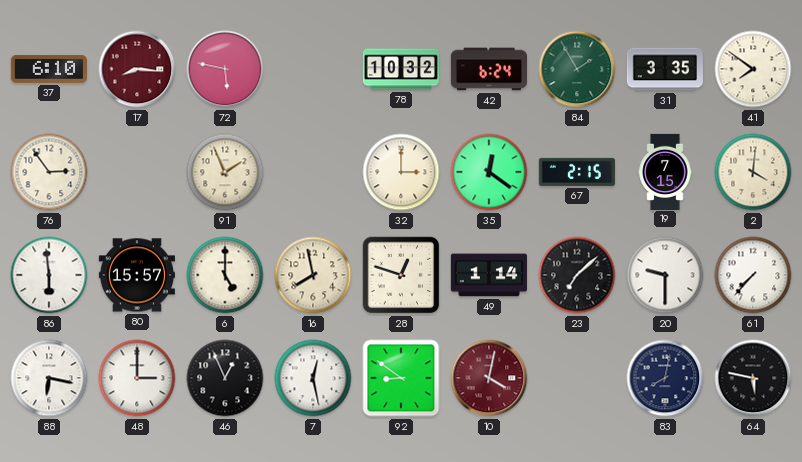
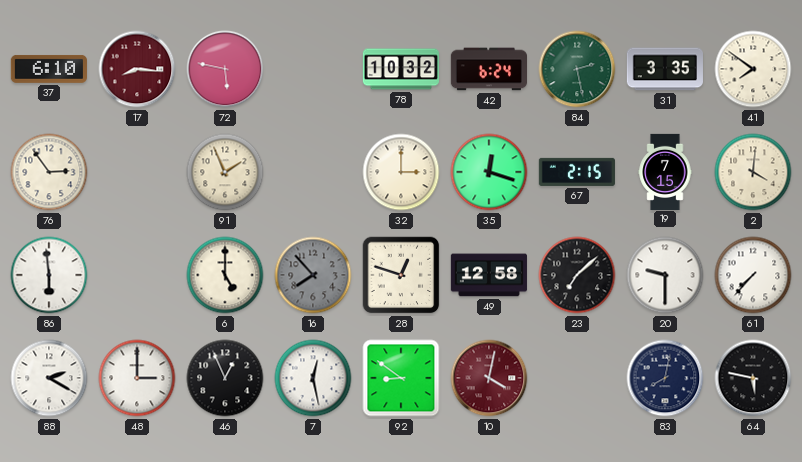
84: 1:55 -> 2:28 (577, 69)
35: 12:21 -> 12:18 (489, 172)
80: 15:57 -> none (137, 275)
16: 7:58 -> 7:53 (313, 275)
16 dial: cream -> grey (313, 275)
49: 1:14 -> 12:58 (488, 275)
88: 6:17 -> 2:20 (49, 378)
